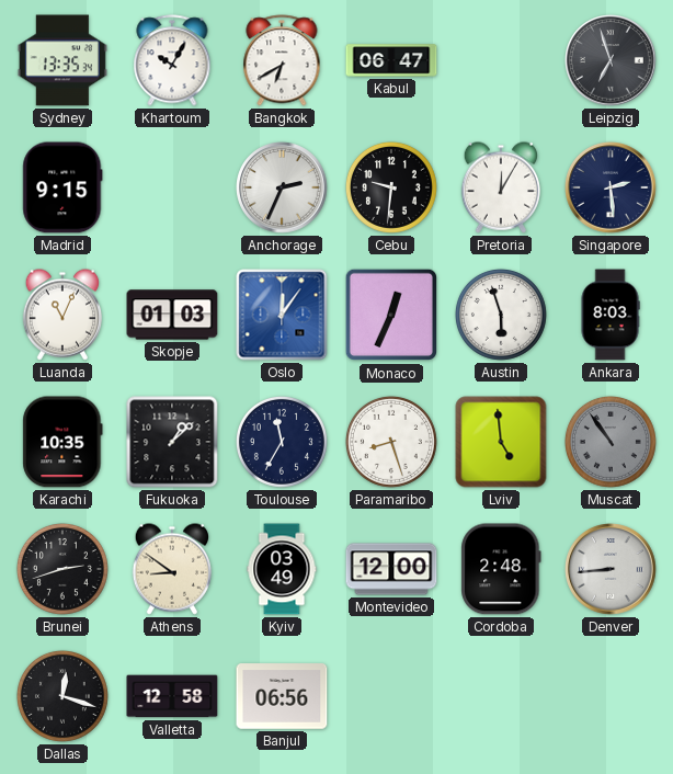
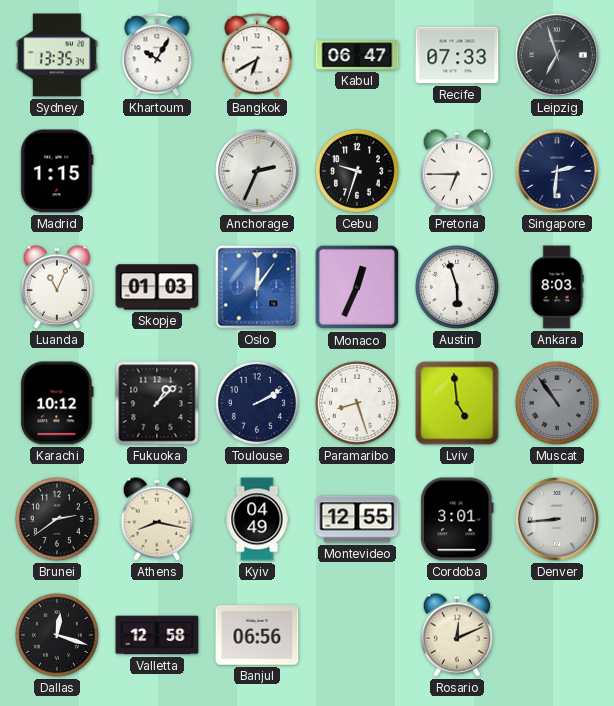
Recife: none -> 07:33 (457, 55)
Madrid: 9:15 -> 1:15 (57, 171)
Cebu: 9:31 -> 9:33 (357, 171)
Pretoria: 12:05 -> 6:45 (456, 171)
Singapore: 2:29 -> 2:31 (557, 171)
Karachi: 10:35 -> 10:12 (57, 403)
Toulouse: 11:35 -> 2:10 (257, 403)
Brunei: 2:42 -> 2:39 (57, 519)
Athens: 8:51 -> 8:17 (156, 519)
Kyiv: 03:49 -> 04:49 (257, 519)
Montevideo: 12:00 -> 12:55 (357, 519)
Cordoba: 2:48 -> 3:01 (457, 519)
Rosario: none -> 12:11 (456, 635)
